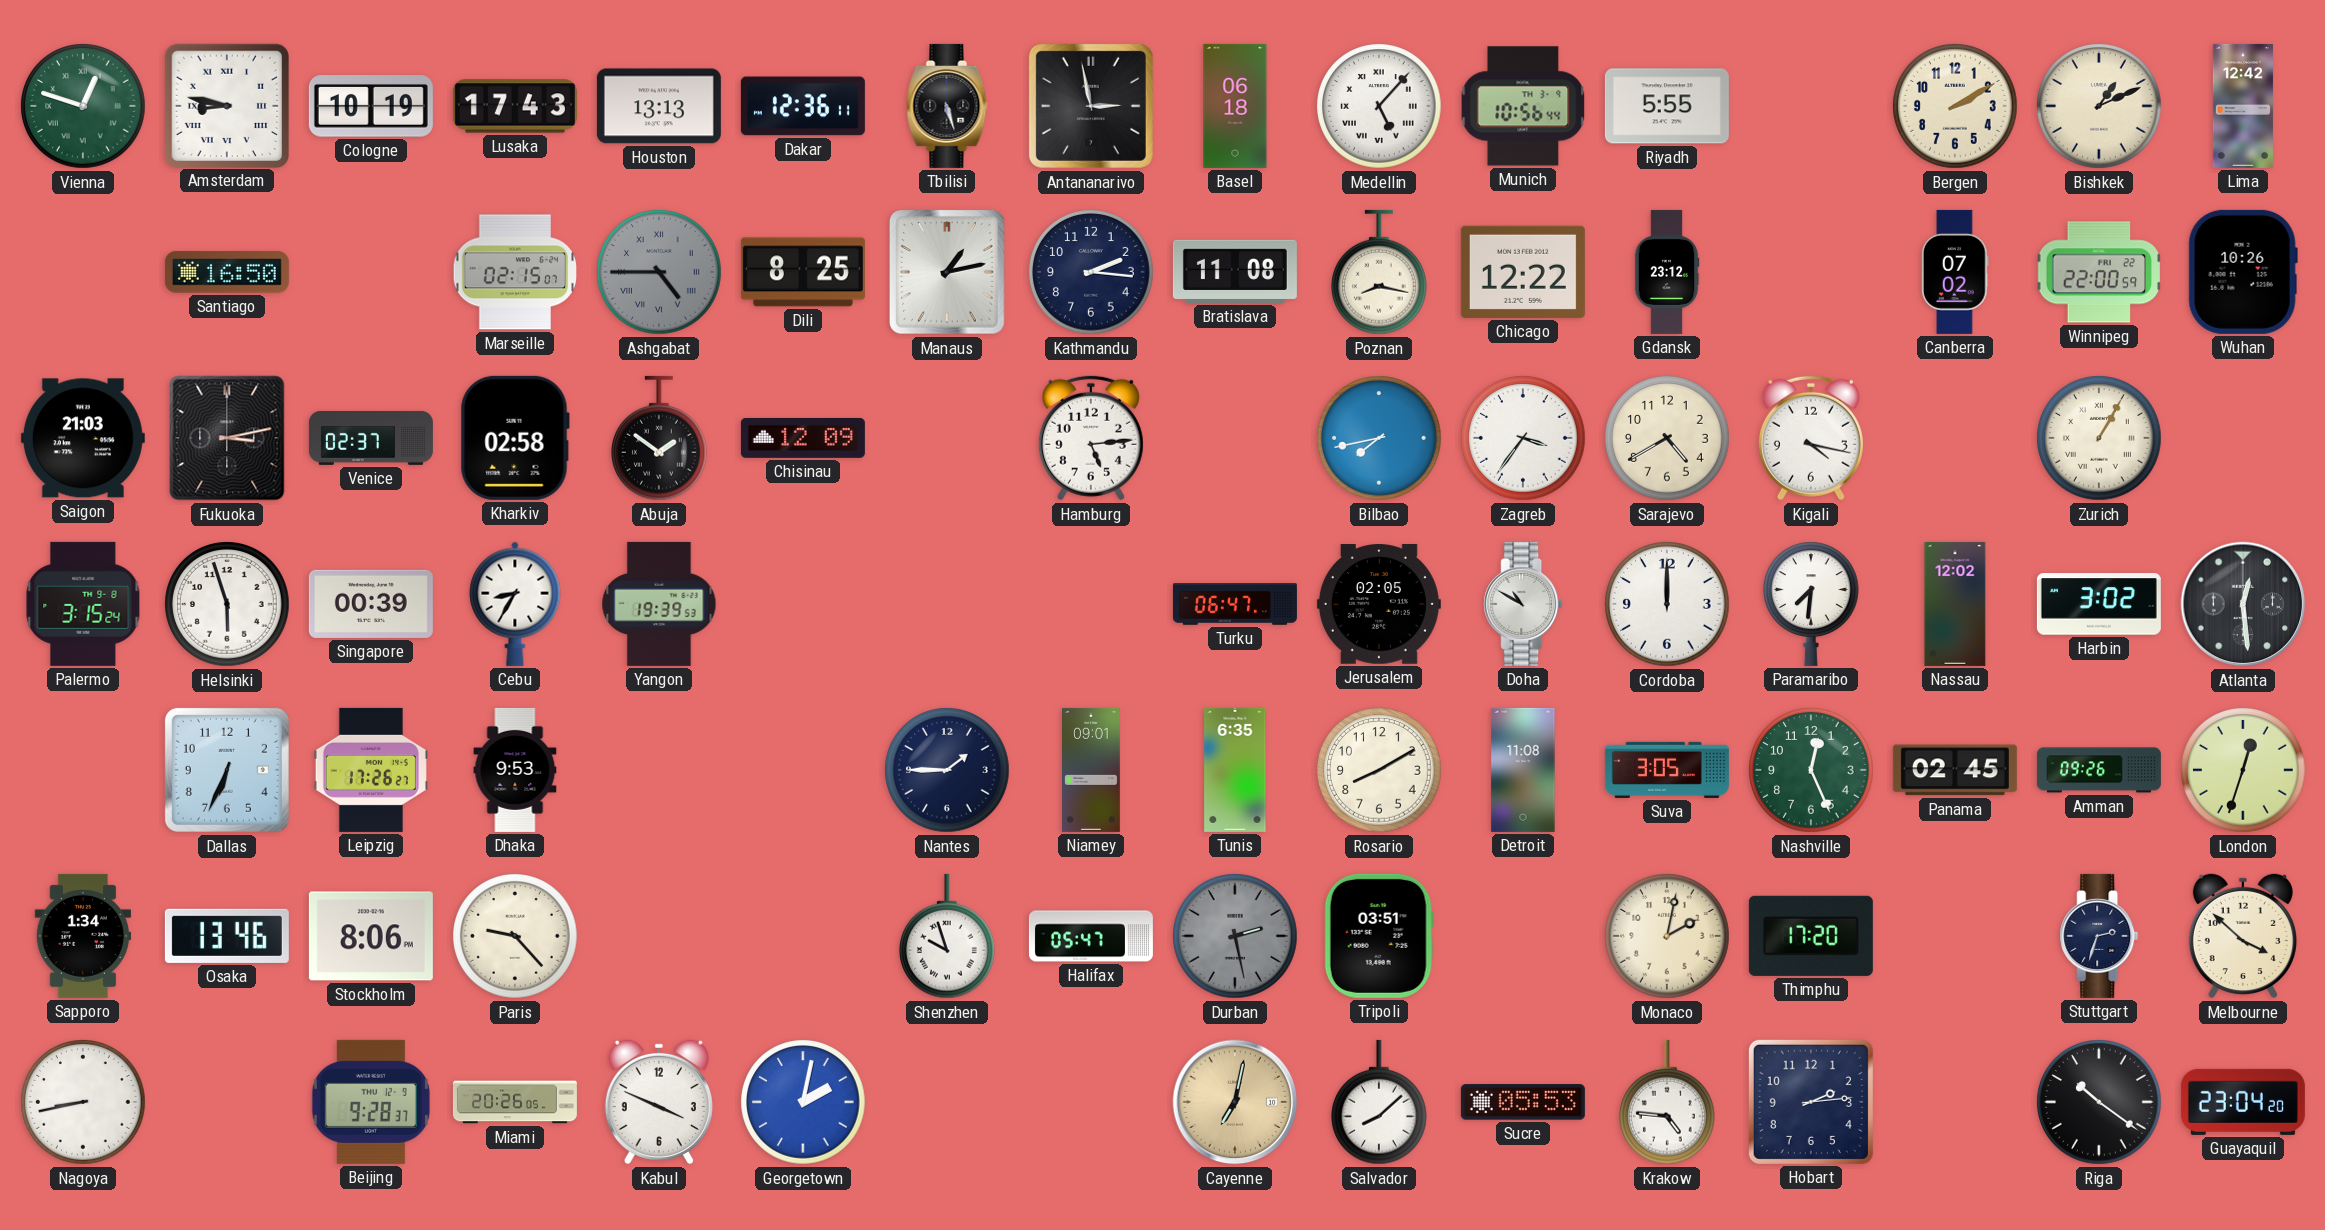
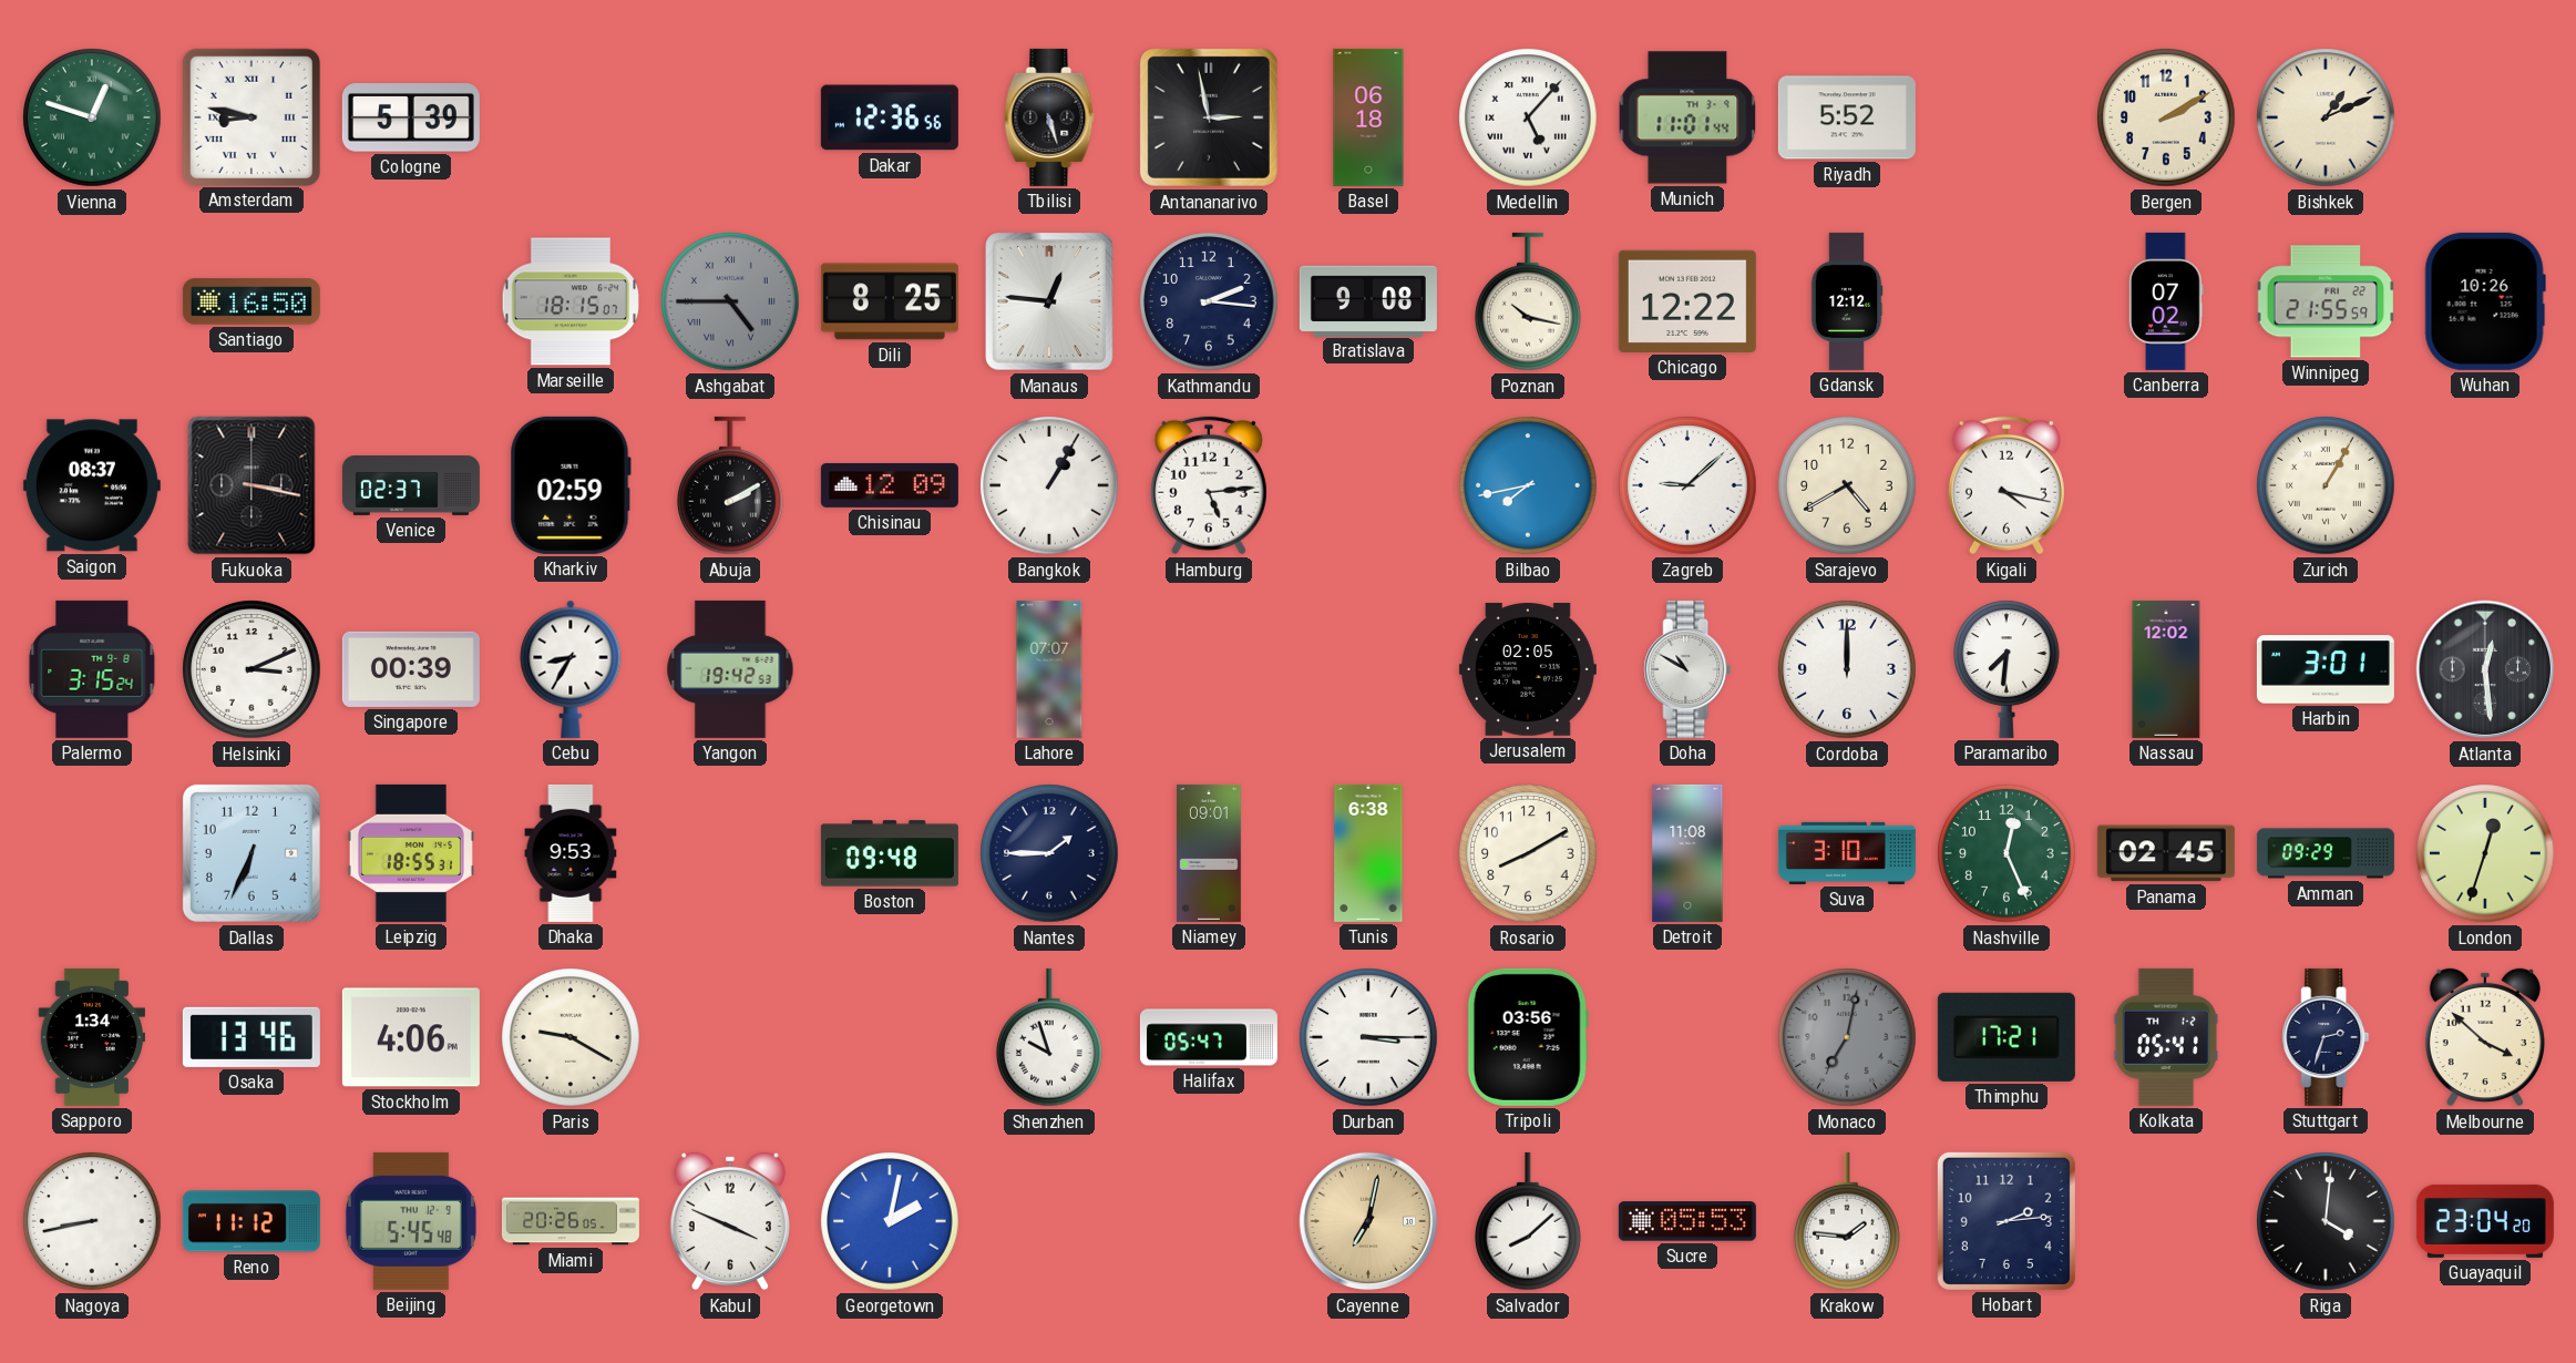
Cologne: 10:19 -> 5:39 (411, 119)
Lusaka: 17:43 -> none (515, 106)
Houston: 13:13 -> none (659, 106)
Dakar: 12:36:11 -> 12:36:56 (890, 117)
Munich: 10:56 -> 11:01 (1687, 117)
Riyadh: 5:55 -> 5:52 (1847, 117)
Lima: 12:42 -> none (2243, 106)
Marseille: 02:15 -> 18:15 (571, 301)
Manaus: 1:13 -> 12:46 (1049, 301)
Bratislava: 11:08 -> 9:08 (1368, 300)
Poznan: 8:17 -> 10:17 (1529, 301)
Gdansk: 23:12 -> 12:12 (1847, 301)
Winnipeg: 22:00 -> 21:55 (2326, 301)
Saigon: 21:03 -> 08:37 (92, 485)
Fukuoka: 3:13 -> 3:17 (252, 485)
Kharkiv: 02:58 -> 02:59 (571, 485)
Abuja: 1:51 -> 2:10 (731, 485)
Bangkok: none -> 1:05 (1049, 485)
Zagreb: 3:36 -> 9:08 (1687, 485)
Helsinki: 5:57 -> 3:11 (252, 669)
Yangon: 19:39 -> 19:42 (730, 669)
Lahore: none -> 07:07 (1049, 669)
Turku: 06:47 -> none (1235, 604)
Harbin: 3:02 -> 3:01 (2326, 669)
Leipzig: 17:26 -> 18:55 (411, 853)
Boston: none -> 09:48 (890, 853)
Tunis: 6:35 -> 6:38 (1368, 853)
Suva: 3:05 -> 3:10 (1847, 853)
Amman: 09:26 -> 09:29 (2326, 853)
Stockholm: 8:06 -> 4:06 (411, 1037)
Paris: 9:23 -> 9:20 (571, 1037)
Durban: 2:28 -> 3:15 (1368, 1037)
Durban dial: grey -> white (1368, 1037)
Tripoli: 03:51 -> 03:56 (1528, 1037)
Monaco: 2:02 -> 7:02 (1847, 1037)
Monaco dial: cream -> grey (1847, 1037)
Thimphu: 17:20 -> 17:21 (2007, 1037)
Kolkata: none -> 05:41 (2166, 1037)
Reno: none -> 11:12 (252, 1221)
Beijing: 9:28 -> 5:45 (411, 1221)
Krakow: 4:46 -> 1:46 (1848, 1221)
Riga: 10:21 -> 4:01 (2326, 1221)
